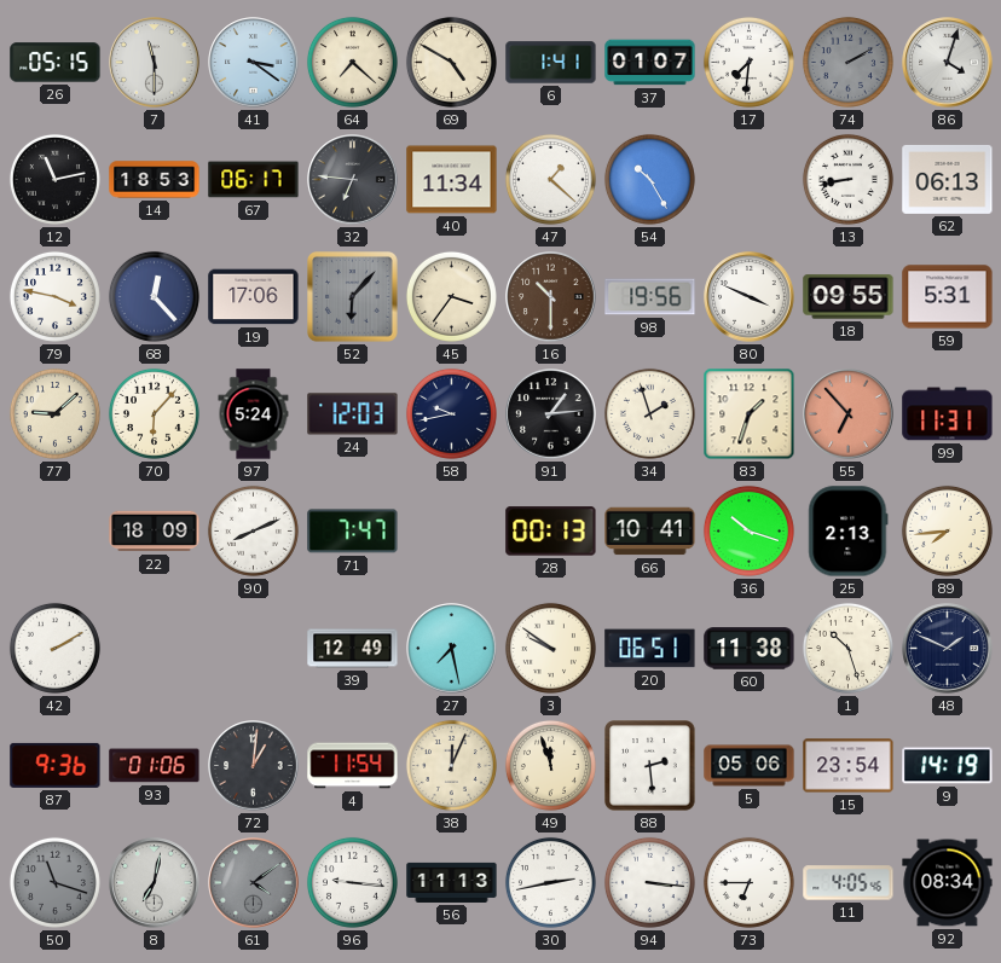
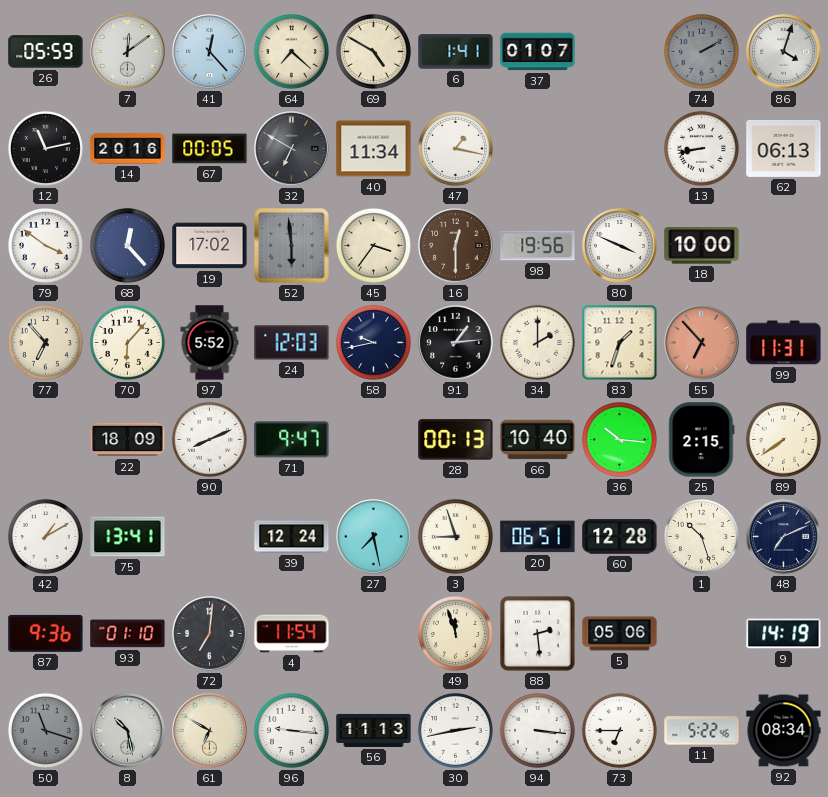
26: 05:15 -> 05:59 (46, 52)
7: 11:30 -> 12:09 (128, 52)
41: 3:21 -> 12:23 (210, 52)
17: 7:31 -> none (748, 62)
14: 18:53 -> 20:16 (128, 149)
67: 06:17 -> 00:05 (210, 149)
32: 6:46 -> 6:50 (292, 149)
47: 1:22 -> 1:17 (455, 148)
54: 10:25 -> none (649, 179)
79: 3:47 -> 3:51 (45, 245)
19: 17:06 -> 17:02 (210, 246)
52: 6:07 -> 5:59 (292, 246)
16: 10:30 -> 12:30 (456, 246)
18: 09:55 -> 10:00 (702, 246)
59: 5:31 -> none (948, 297)
77: 9:08 -> 6:53 (45, 342)
97: 5:24 -> 5:52 (210, 343)
34: 1:57 -> 2:00 (537, 342)
71: 7:47 -> 9:47 (292, 440)
66: 10:41 -> 10:40 (538, 440)
36: 10:18 -> 10:16 (619, 439)
25: 2:13 -> 2:15 (702, 440)
89: 7:44 -> 7:39 (783, 439)
42: 2:10 -> 1:10 (45, 536)
75: none -> 13:41 (128, 537)
39: 12:49 -> 12:24 (292, 537)
3: 9:51 -> 8:57 (455, 536)
60: 11:38 -> 12:28 (620, 537)
48: 1:49 -> 7:11 (784, 537)
93: 01:06 -> 01:10 (128, 634)
72: 1:01 -> 7:01 (210, 634)
38: 12:04 -> none (451, 765)
15: 23:54 -> none (849, 766)
8: 7:02 -> 10:28 (128, 731)
61: 4:09 -> 6:50 (210, 731)
61 dial: grey -> cream (210, 731)
11: 4:05 -> 5:22 (702, 731)
